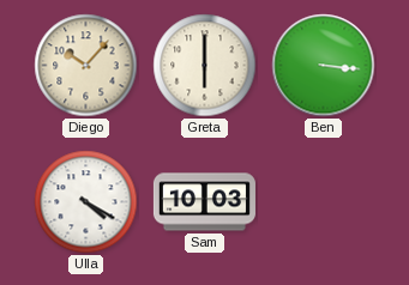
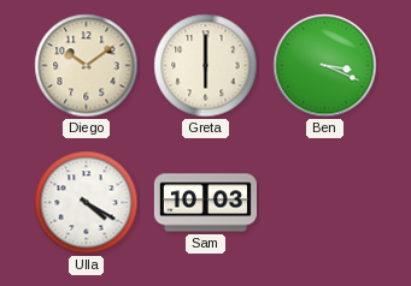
Diego: 10:07 -> 10:09 (87, 66)
Ben: 3:16 -> 3:19 (325, 66)
